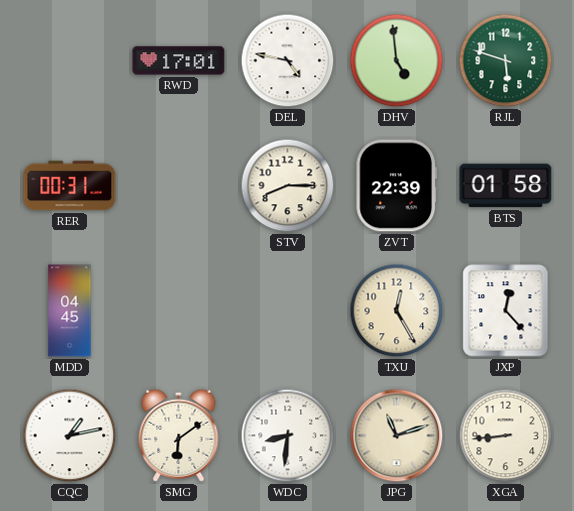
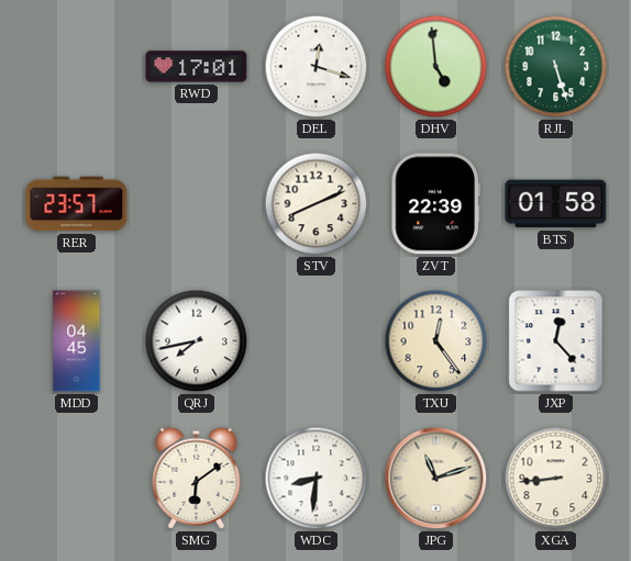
DEL: 4:47 -> 12:18 (317, 67)
RJL: 5:48 -> 5:27 (556, 67)
RER: 00:31 -> 23:57 (77, 204)
STV: 8:15 -> 8:11 (317, 204)
QRJ: none -> 7:43 (197, 341)
TXU: 12:25 -> 12:24 (436, 341)
CQC: 1:13 -> none (70, 436)
